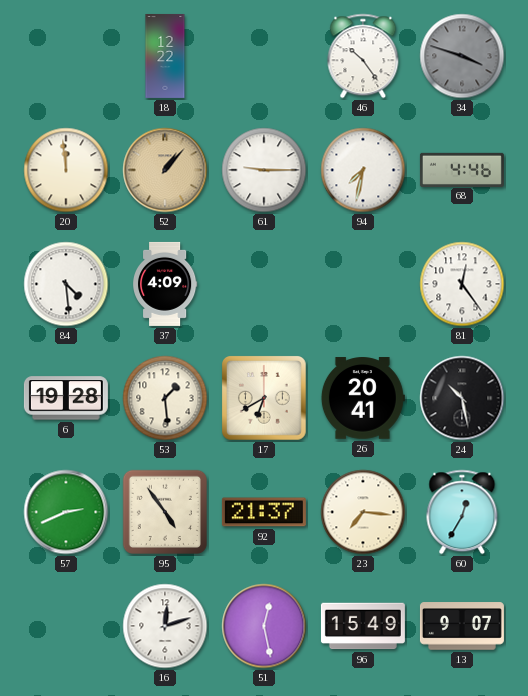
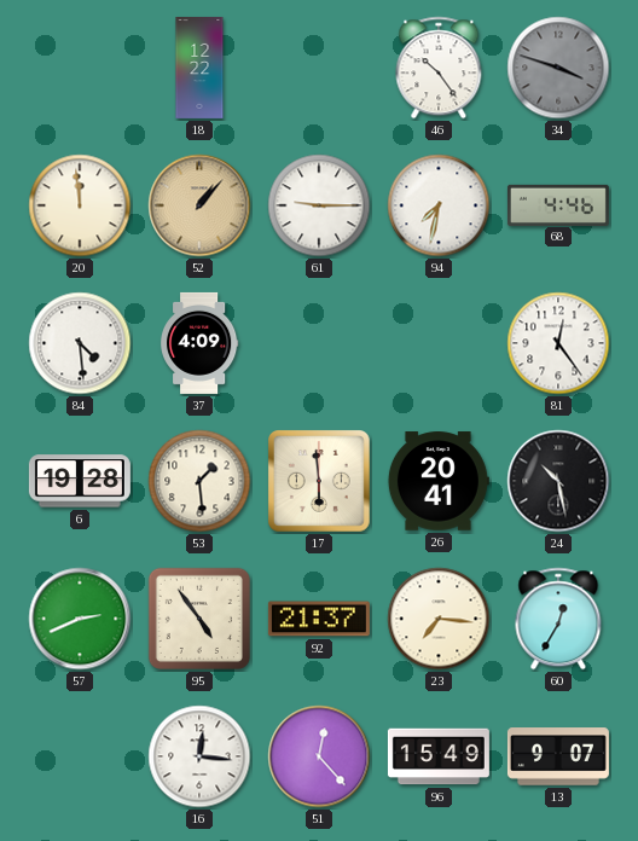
17: 6:40 -> 5:59 (320, 482)
16: 12:12 -> 12:16 (199, 756)
51: 12:28 -> 12:23 (319, 756)
